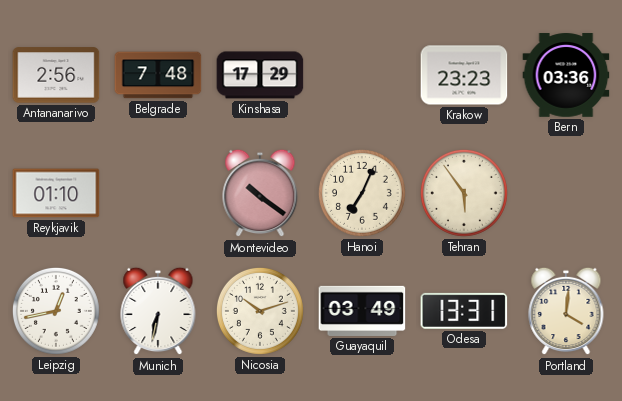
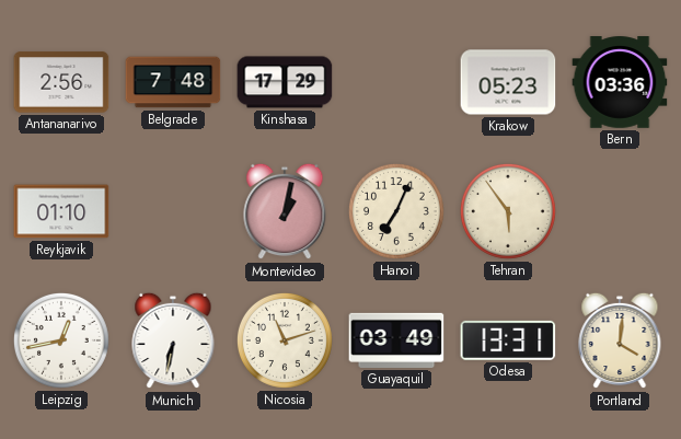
Krakow: 23:23 -> 05:23 (508, 82)
Montevideo: 10:21 -> 1:02 (285, 211)
Nicosia: 10:12 -> 11:12 (285, 340)
